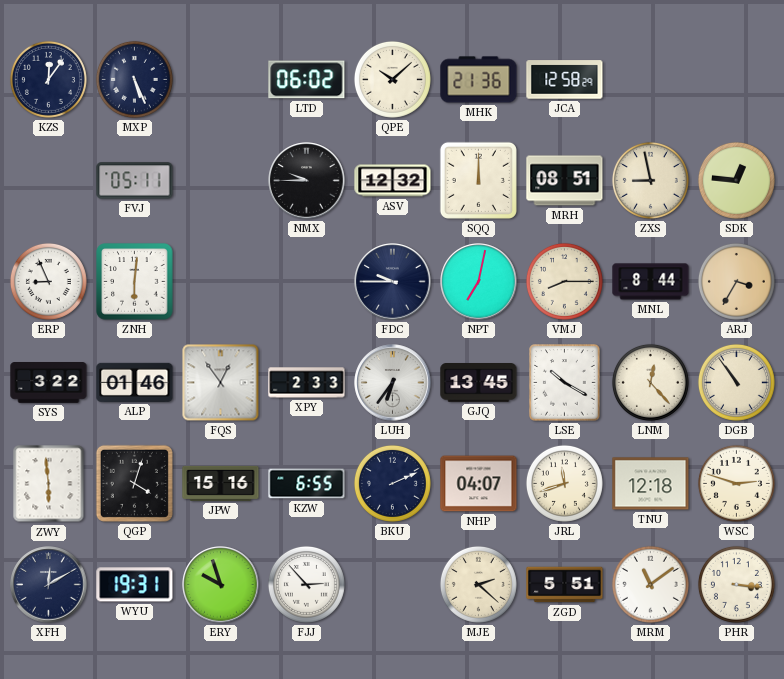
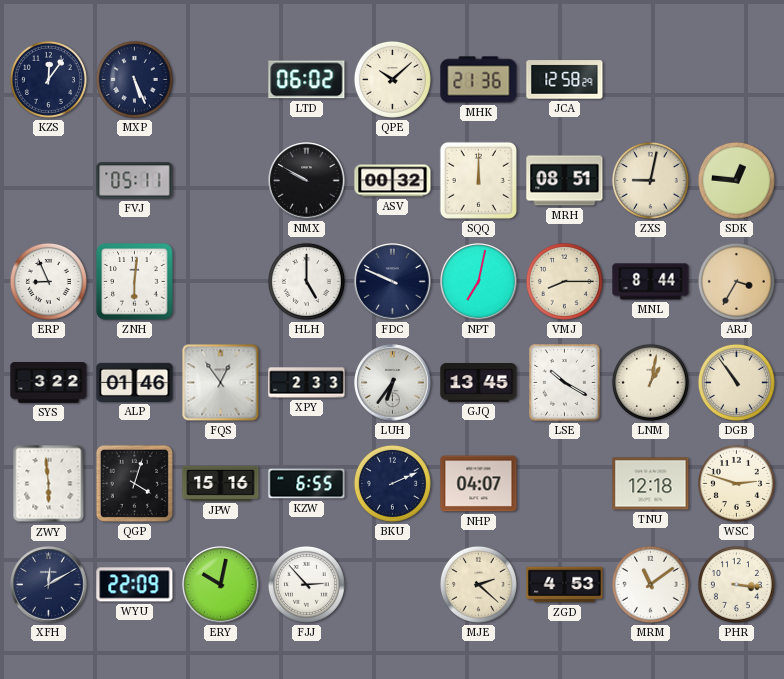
NMX: 9:45 -> 9:50 (307, 181)
ASV: 12:32 -> 00:32 (393, 181)
ZXS: 8:58 -> 9:02 (650, 180)
HLH: none -> 5:00 (306, 281)
FDC: 9:45 -> 9:49 (393, 282)
LNM: 12:23 -> 1:02 (650, 382)
JRL: 11:42 -> none (564, 483)
WYU: 19:31 -> 22:09 (135, 585)
ERY: 9:57 -> 10:02 (221, 585)
ZGD: 5:51 -> 4:53 (565, 585)
